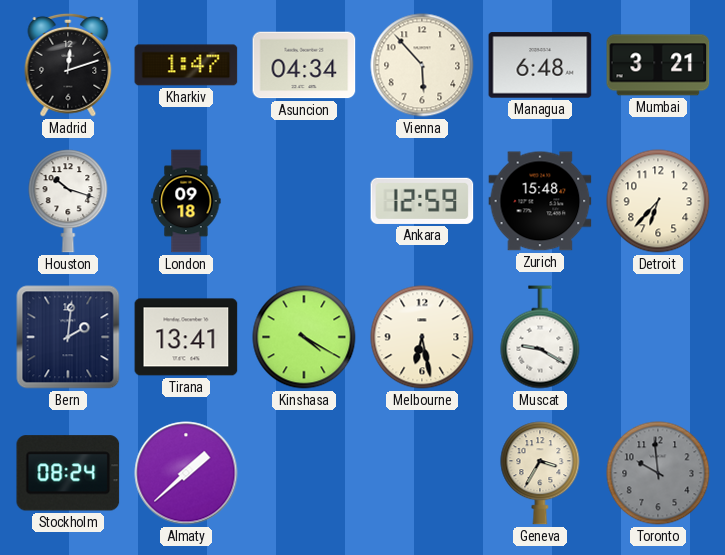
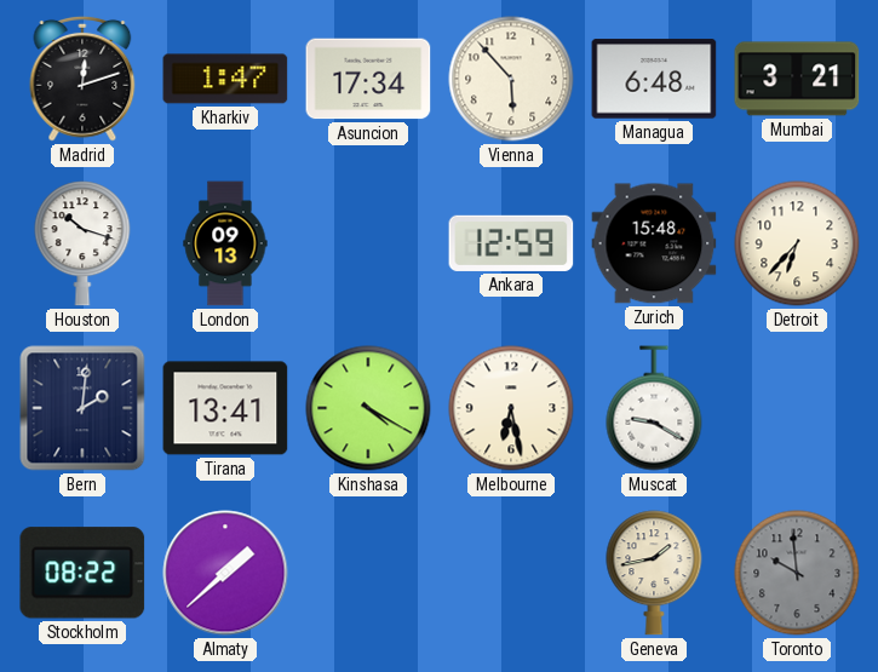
Asuncion: 04:34 -> 17:34 (368, 79)
London: 09:18 -> 09:13 (225, 243)
Stockholm: 08:24 -> 08:22 (82, 573)
Geneva: 3:35 -> 1:43 (654, 573)
